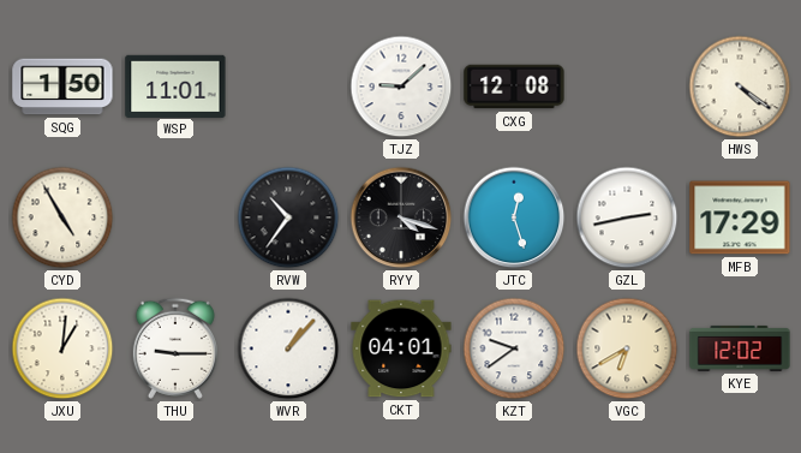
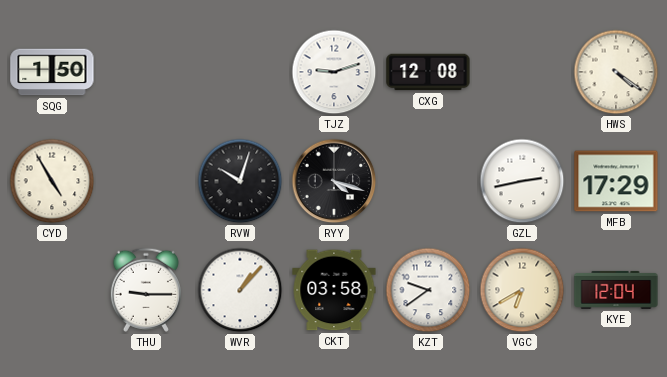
WSP: 11:01 -> none (175, 85)
TJZ: 9:08 -> 9:12 (334, 72)
RVW: 10:36 -> 10:03 (240, 181)
JTC: 12:27 -> none (514, 217)
JXU: 1:01 -> none (62, 348)
CKT: 04:01 -> 03:58 (334, 290)
KYE: 12:02 -> 12:04 (616, 290)
